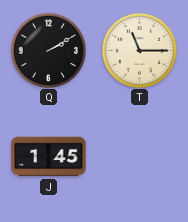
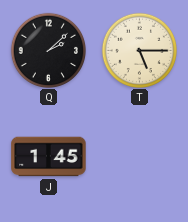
Q: 2:10 -> 2:08 (48, 50)
T: 11:15 -> 5:15 (139, 50)
